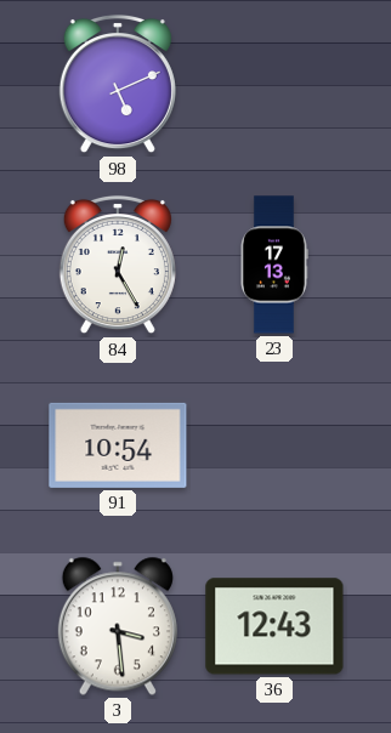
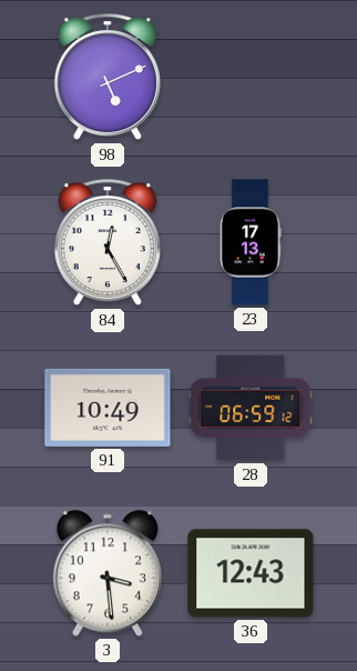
91: 10:54 -> 10:49 (108, 408)
28: none -> 06:59 (251, 408)
